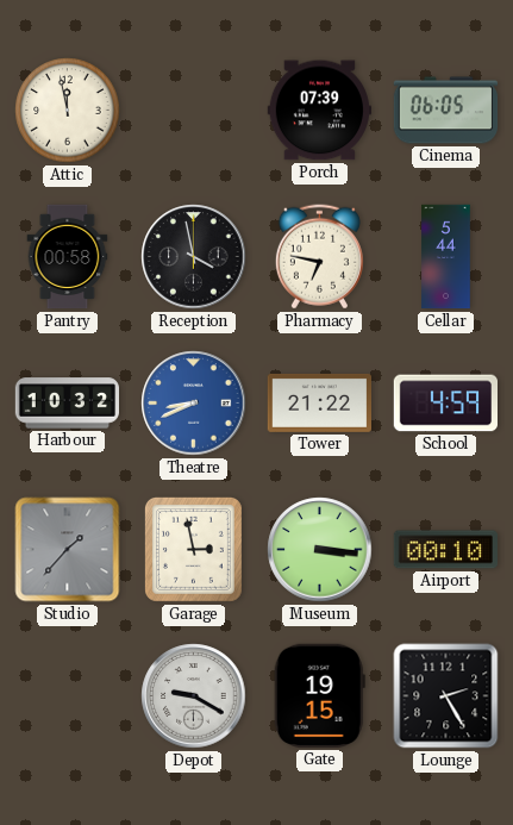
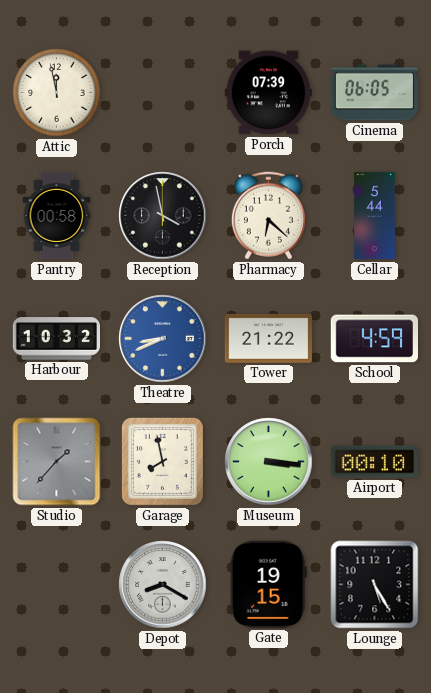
Pharmacy: 6:47 -> 6:22 (268, 216)
Garage: 2:58 -> 7:58 (162, 461)
Depot: 9:20 -> 8:20 (163, 585)
Lounge: 2:25 -> 5:25 (375, 585)
